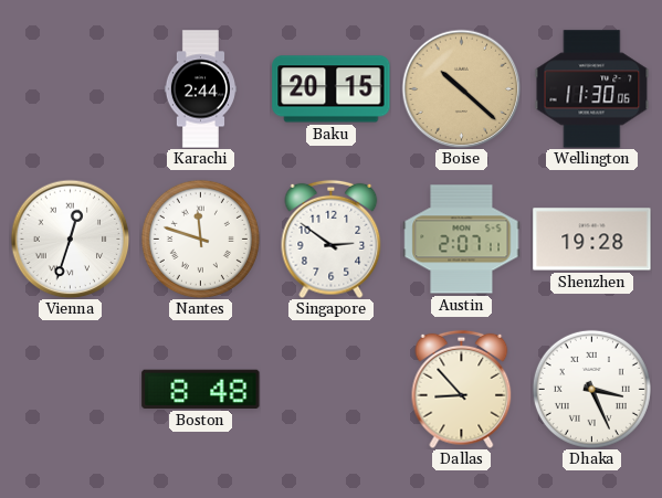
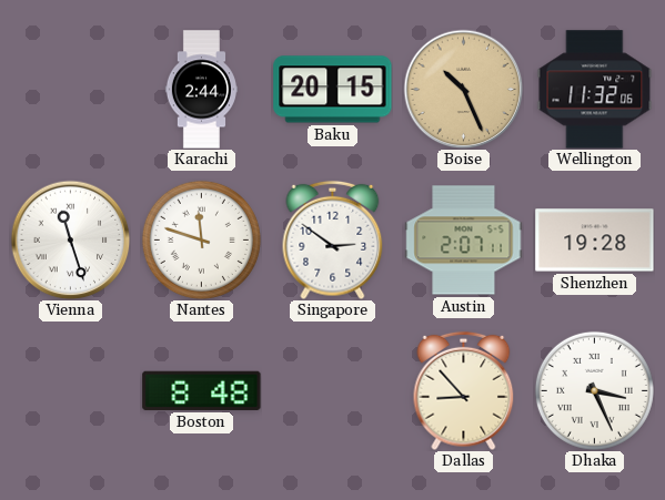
Boise: 10:22 -> 10:26 (463, 89)
Wellington: 11:30 -> 11:32 (595, 90)
Vienna: 12:33 -> 11:27 (70, 239)
